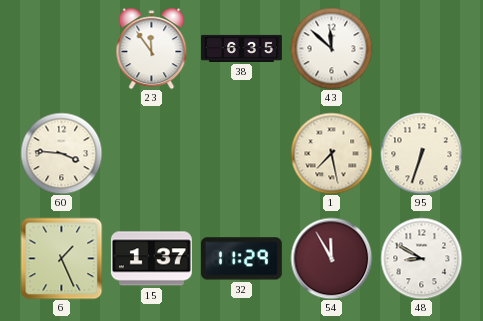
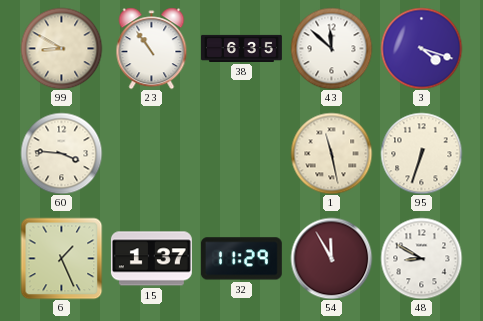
99: none -> 8:50 (61, 48)
23: 11:54 -> 10:54 (152, 48)
3: none -> 4:18 (421, 48)
1: 7:28 -> 11:28 (331, 153)
